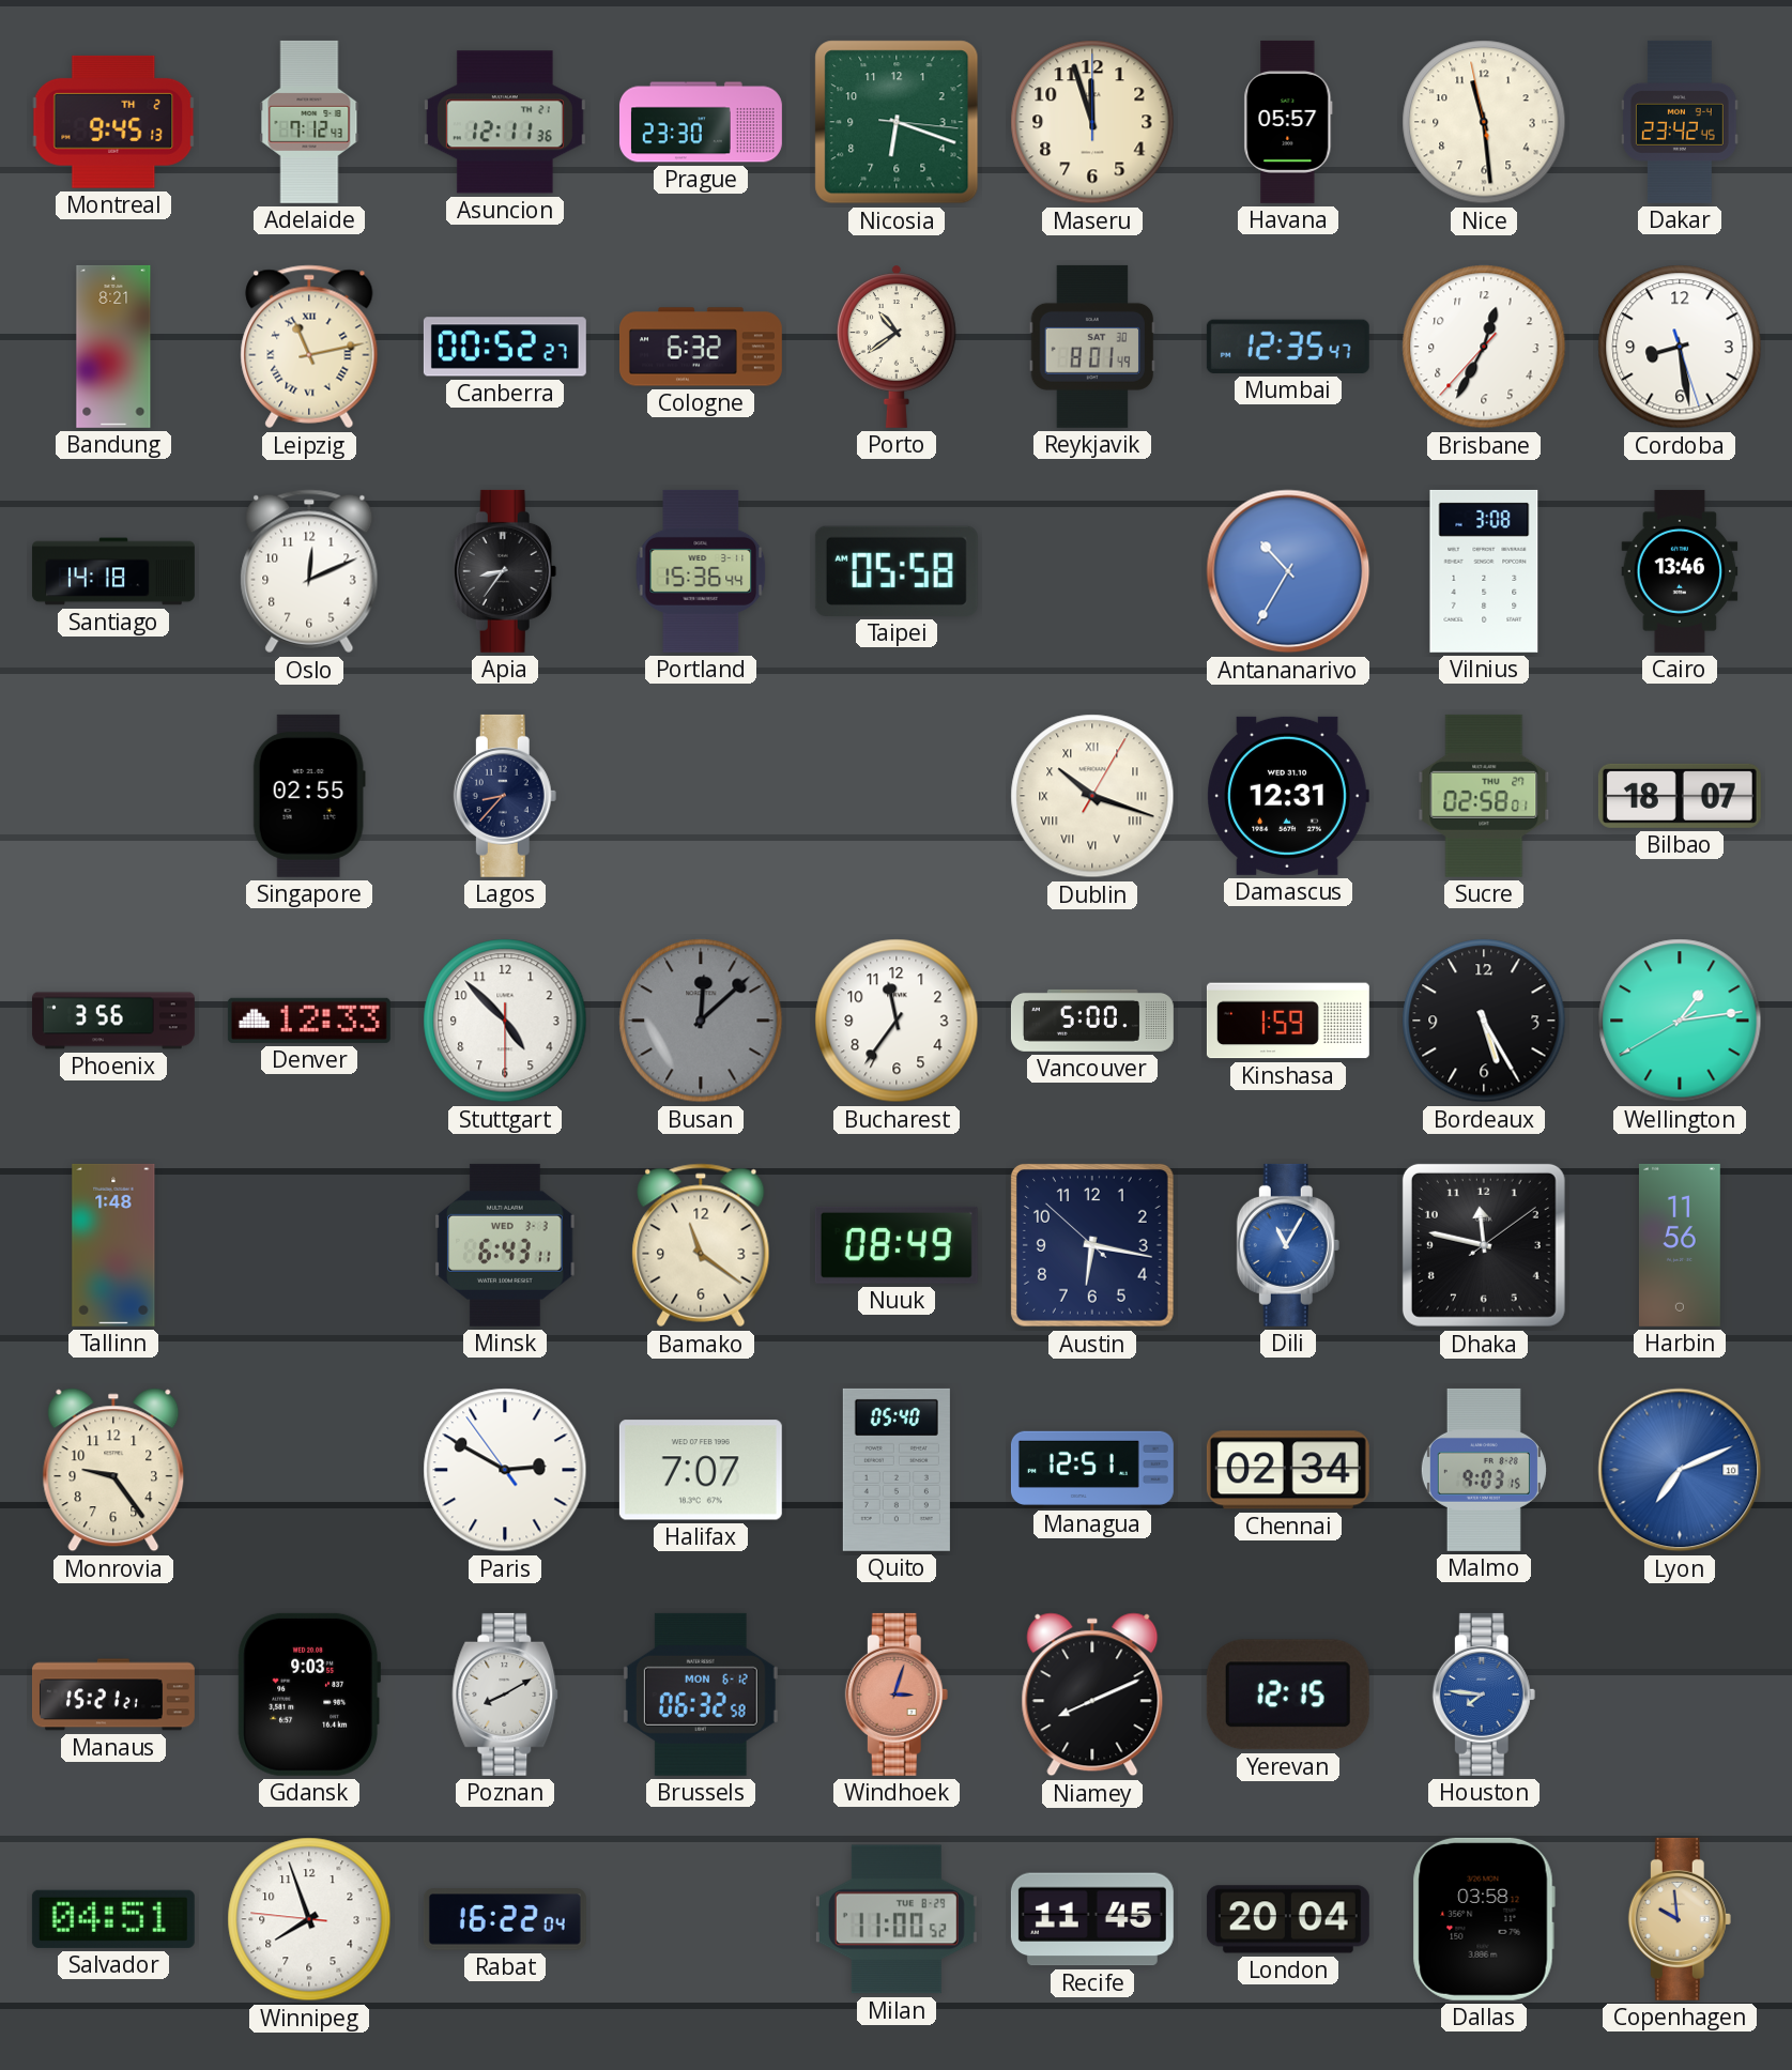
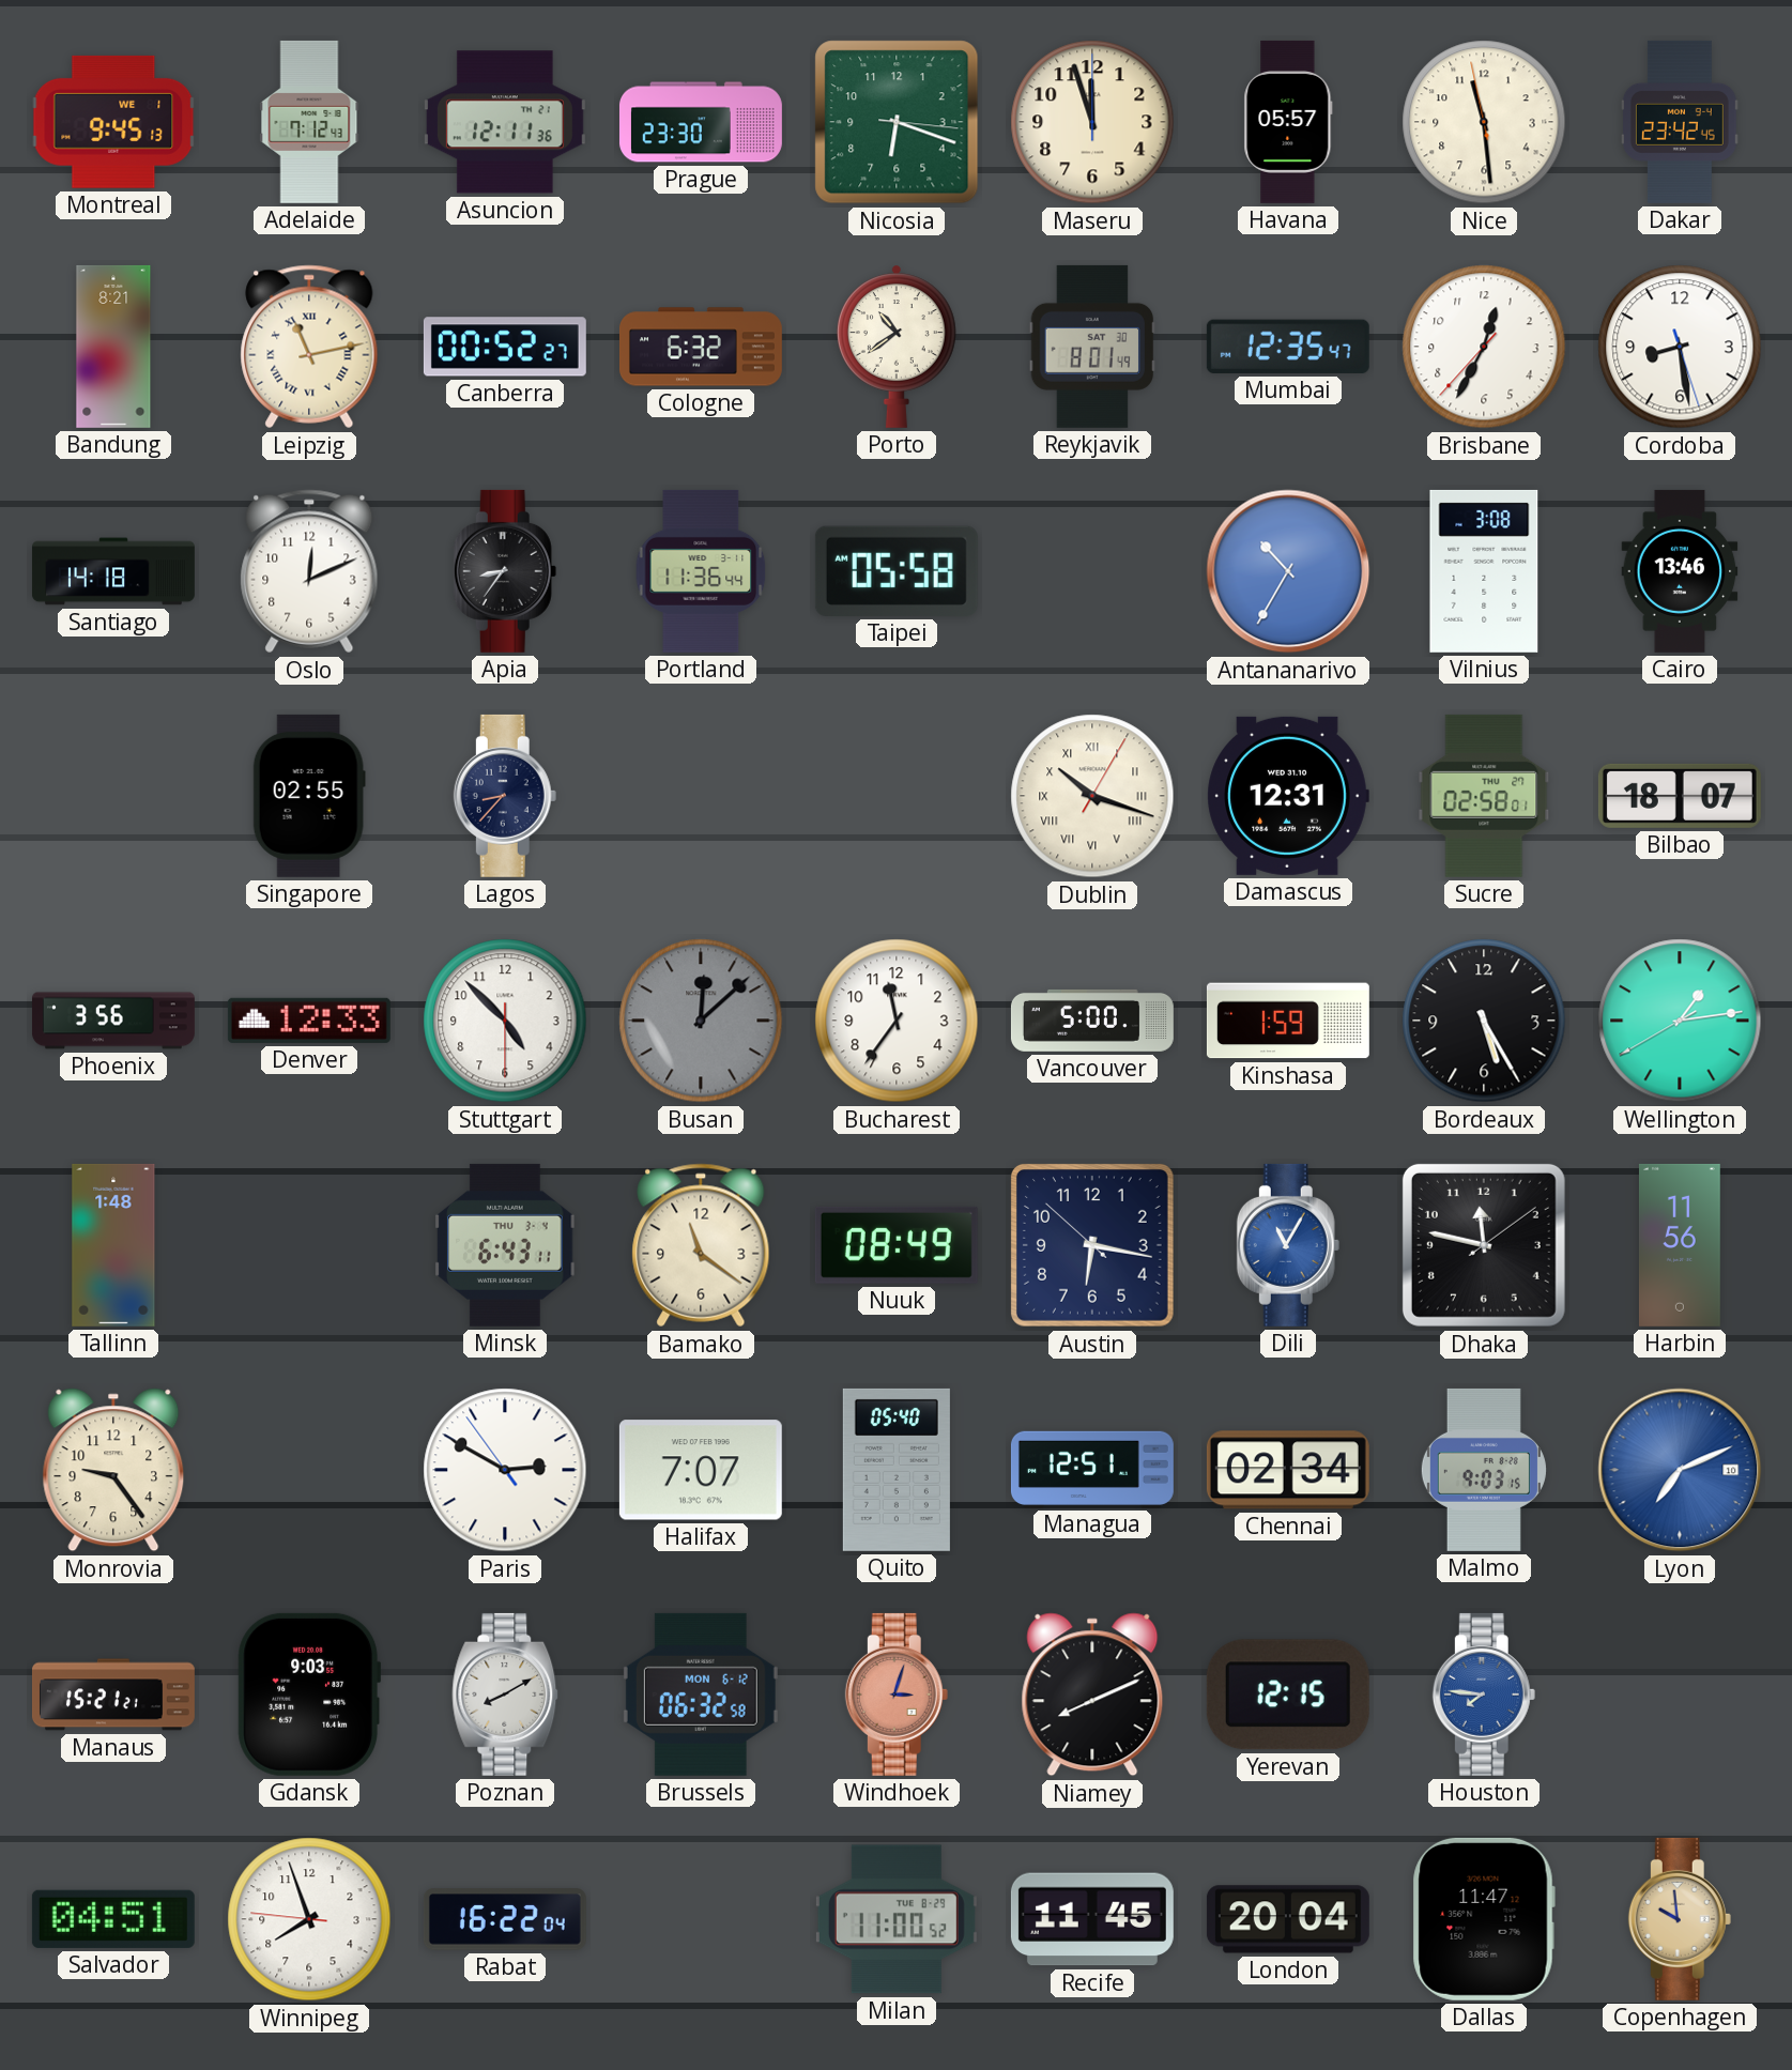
Montreal date: TH 2 -> WE 1 (113, 122)
Portland: 15:36 -> 11:36 (701, 571)
Minsk date: WED 3-3 -> THU 3-4 (505, 1245)
Dallas: 03:58 -> 11:47 (1484, 1919)
